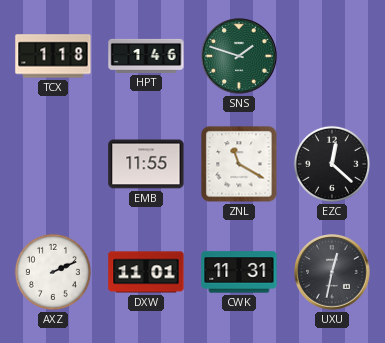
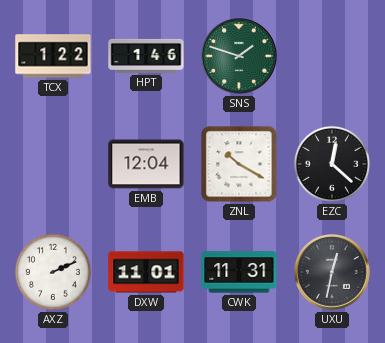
TCX: 1:18 -> 1:22 (53, 56)
EMB: 11:55 -> 12:04 (146, 164)
ZNL: 11:20 -> 10:20 (239, 164)
